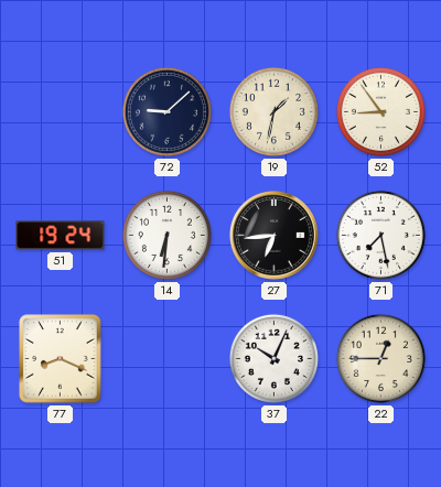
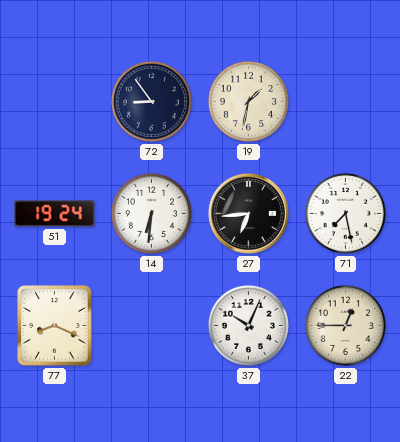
72: 9:08 -> 8:54 (151, 101)
52: 8:54 -> none (380, 111)
